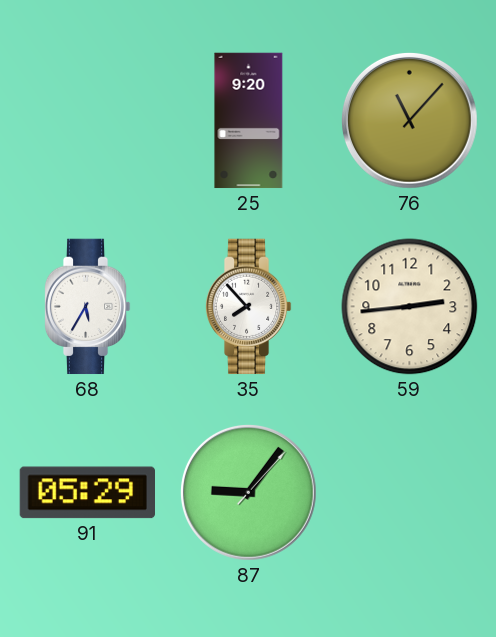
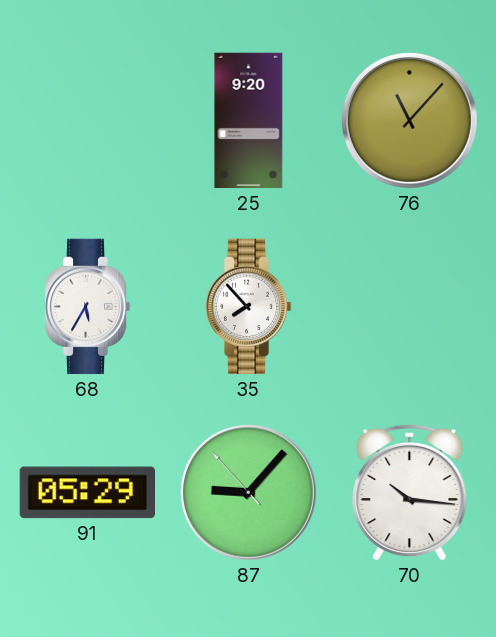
59: 2:44 -> none (410, 307)
87: 9:06:07 -> 9:06:53 (248, 492)
70: none -> 10:16 (410, 492)
